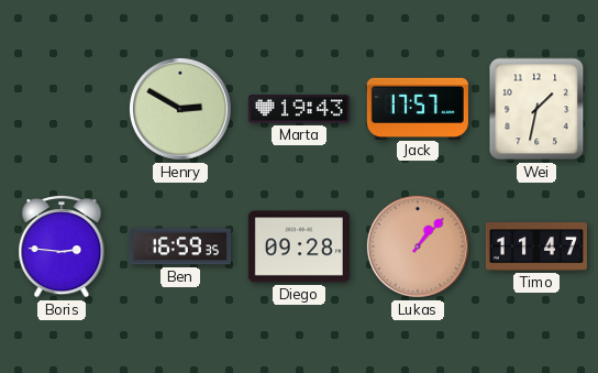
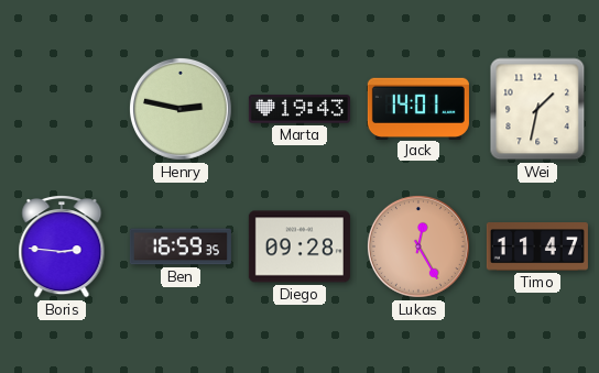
Henry: 2:50 -> 2:47 (181, 109)
Jack: 17:57 -> 14:01 (418, 108)
Lukas: 1:07 -> 12:25 (418, 246)
